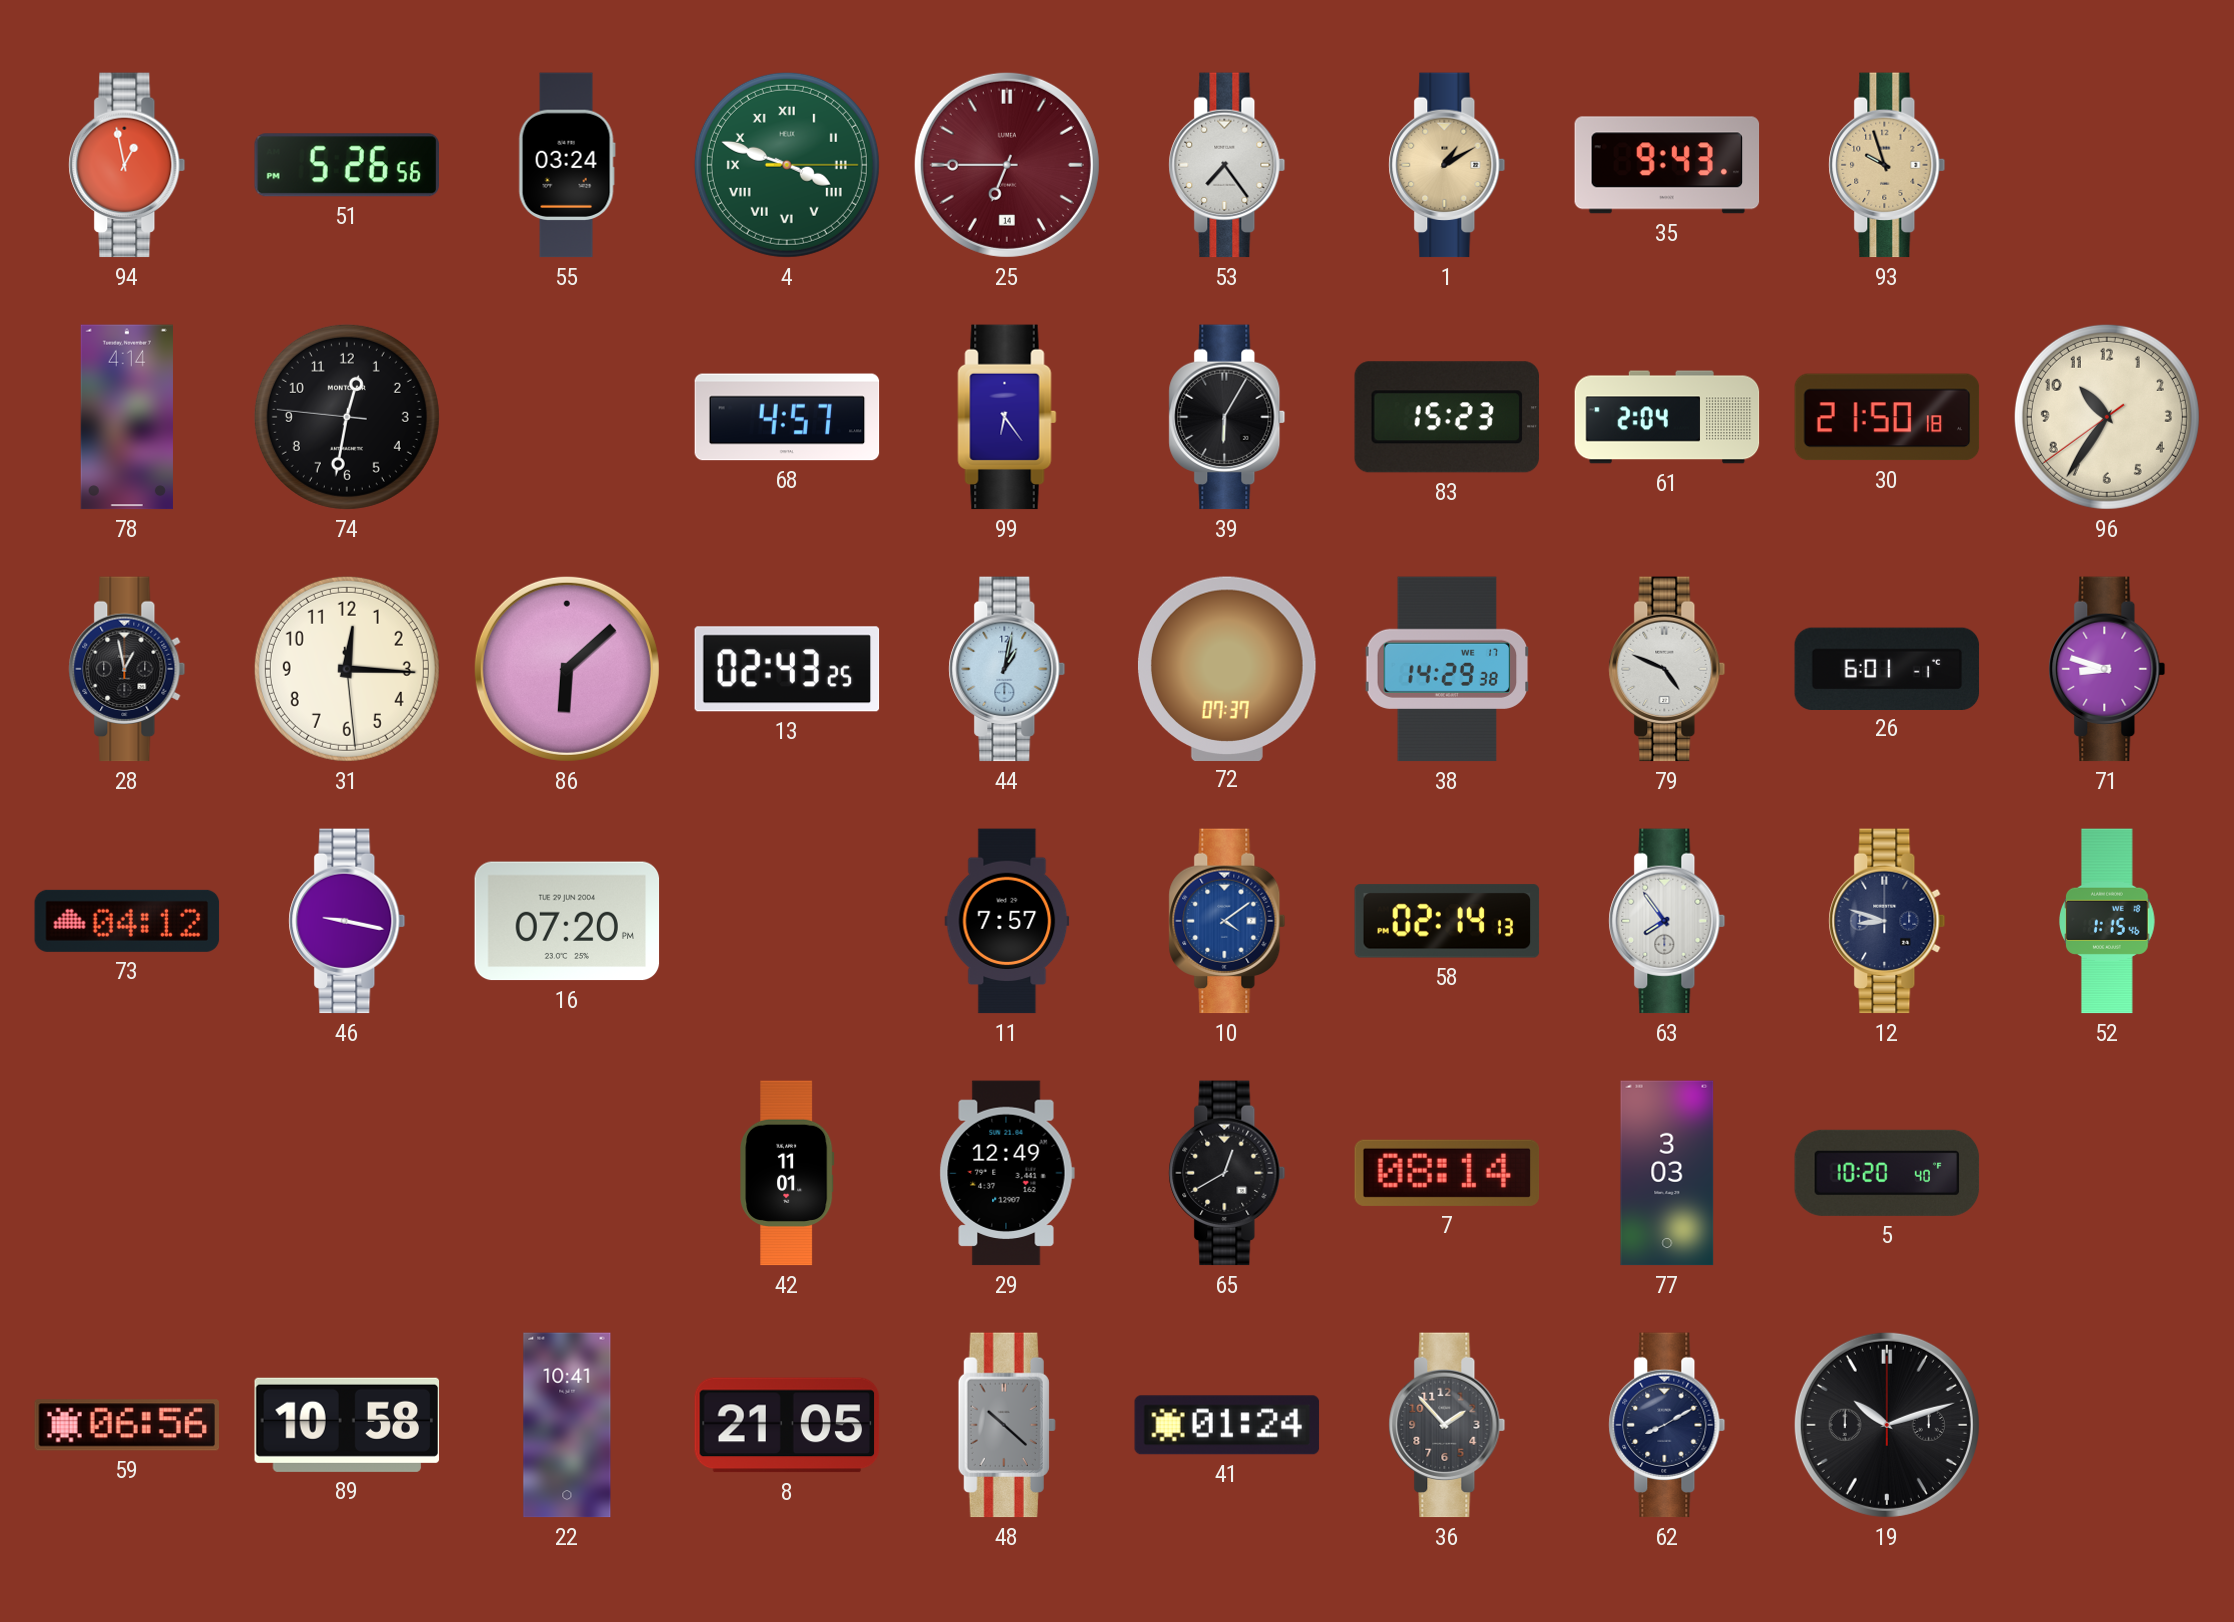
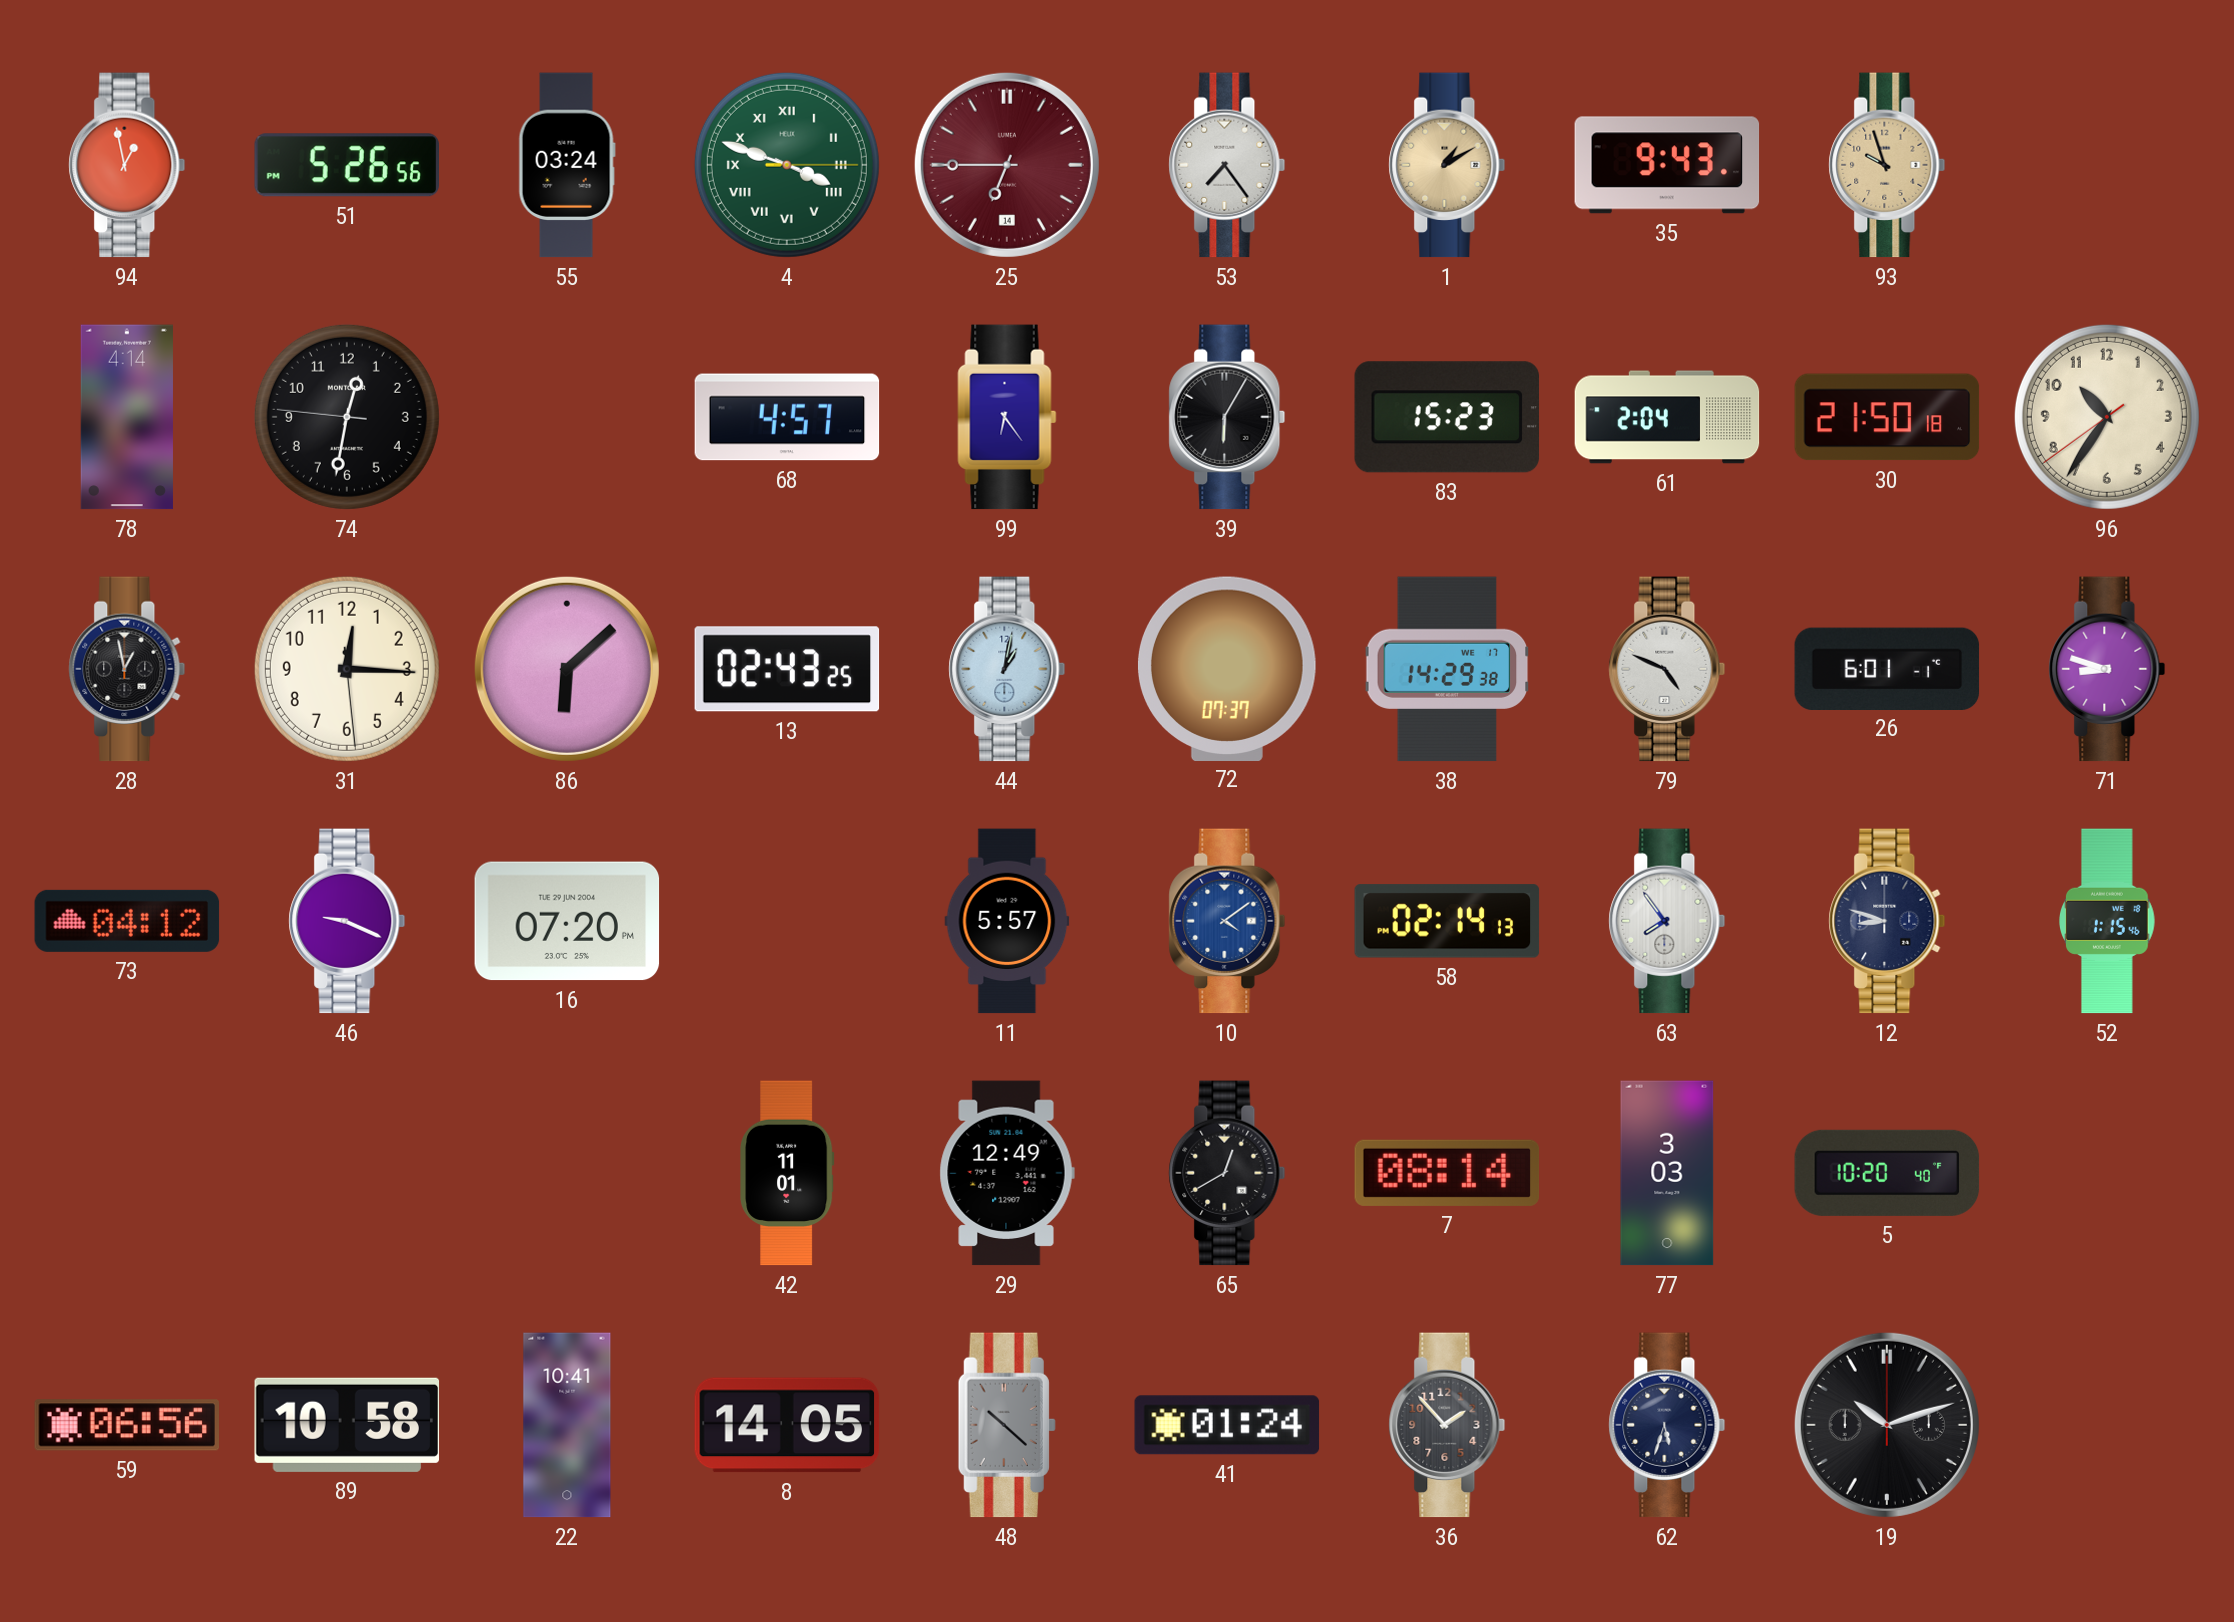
46: 9:17 -> 9:19 (347, 921)
11: 7:57 -> 5:57 (1007, 921)
8: 21:05 -> 14:05 (787, 1425)
62: 8:10 -> 5:33 (1667, 1425)
